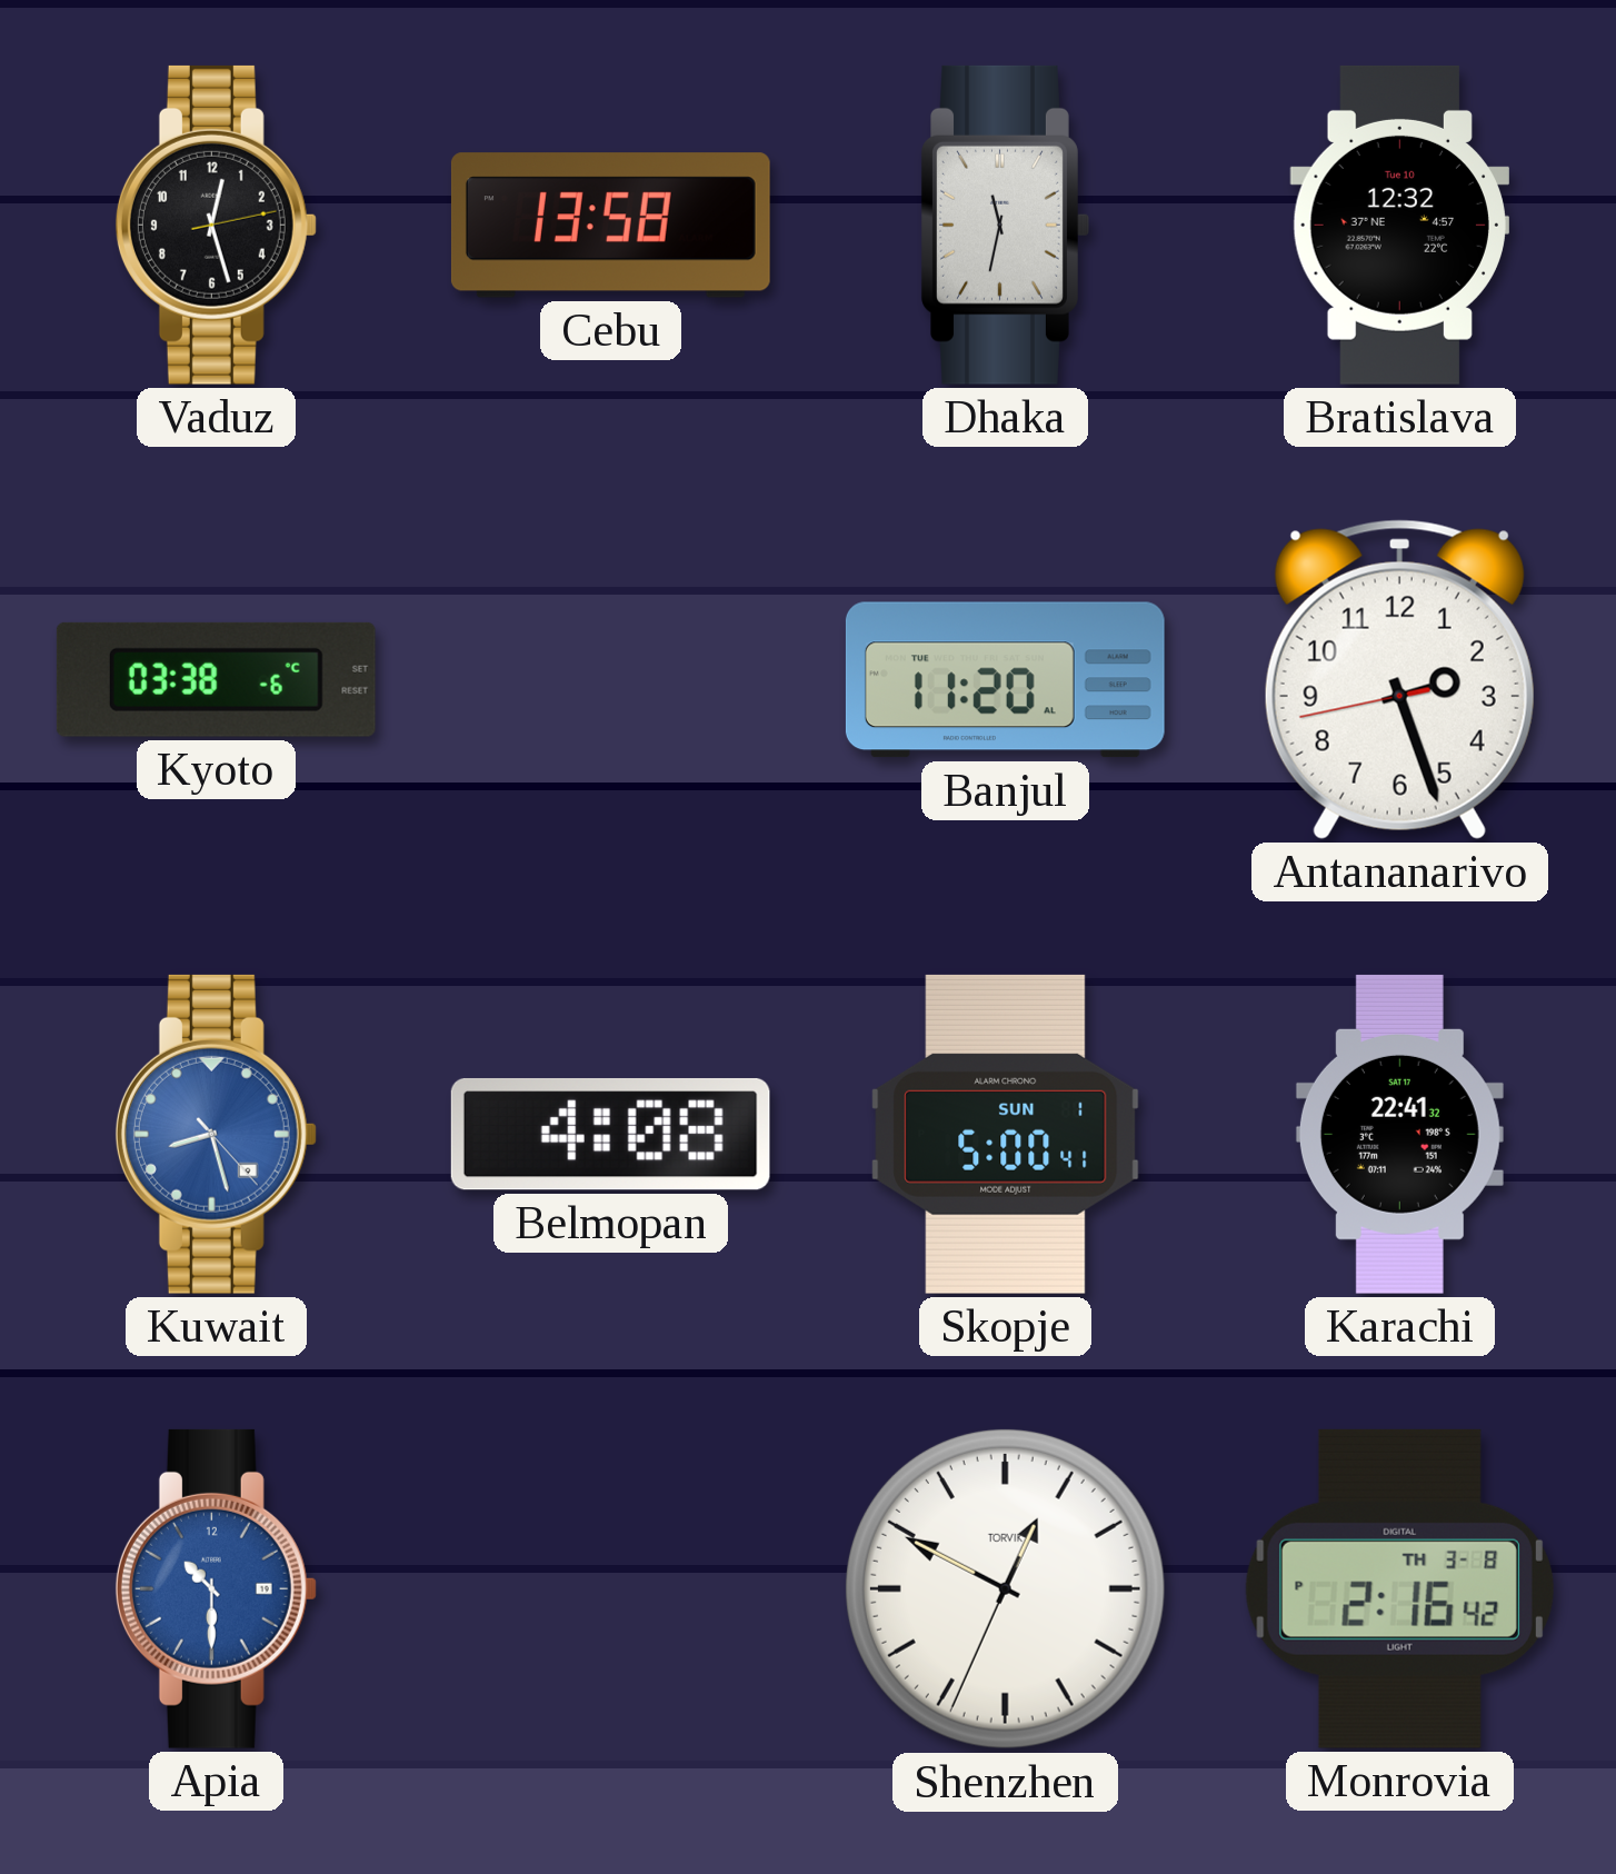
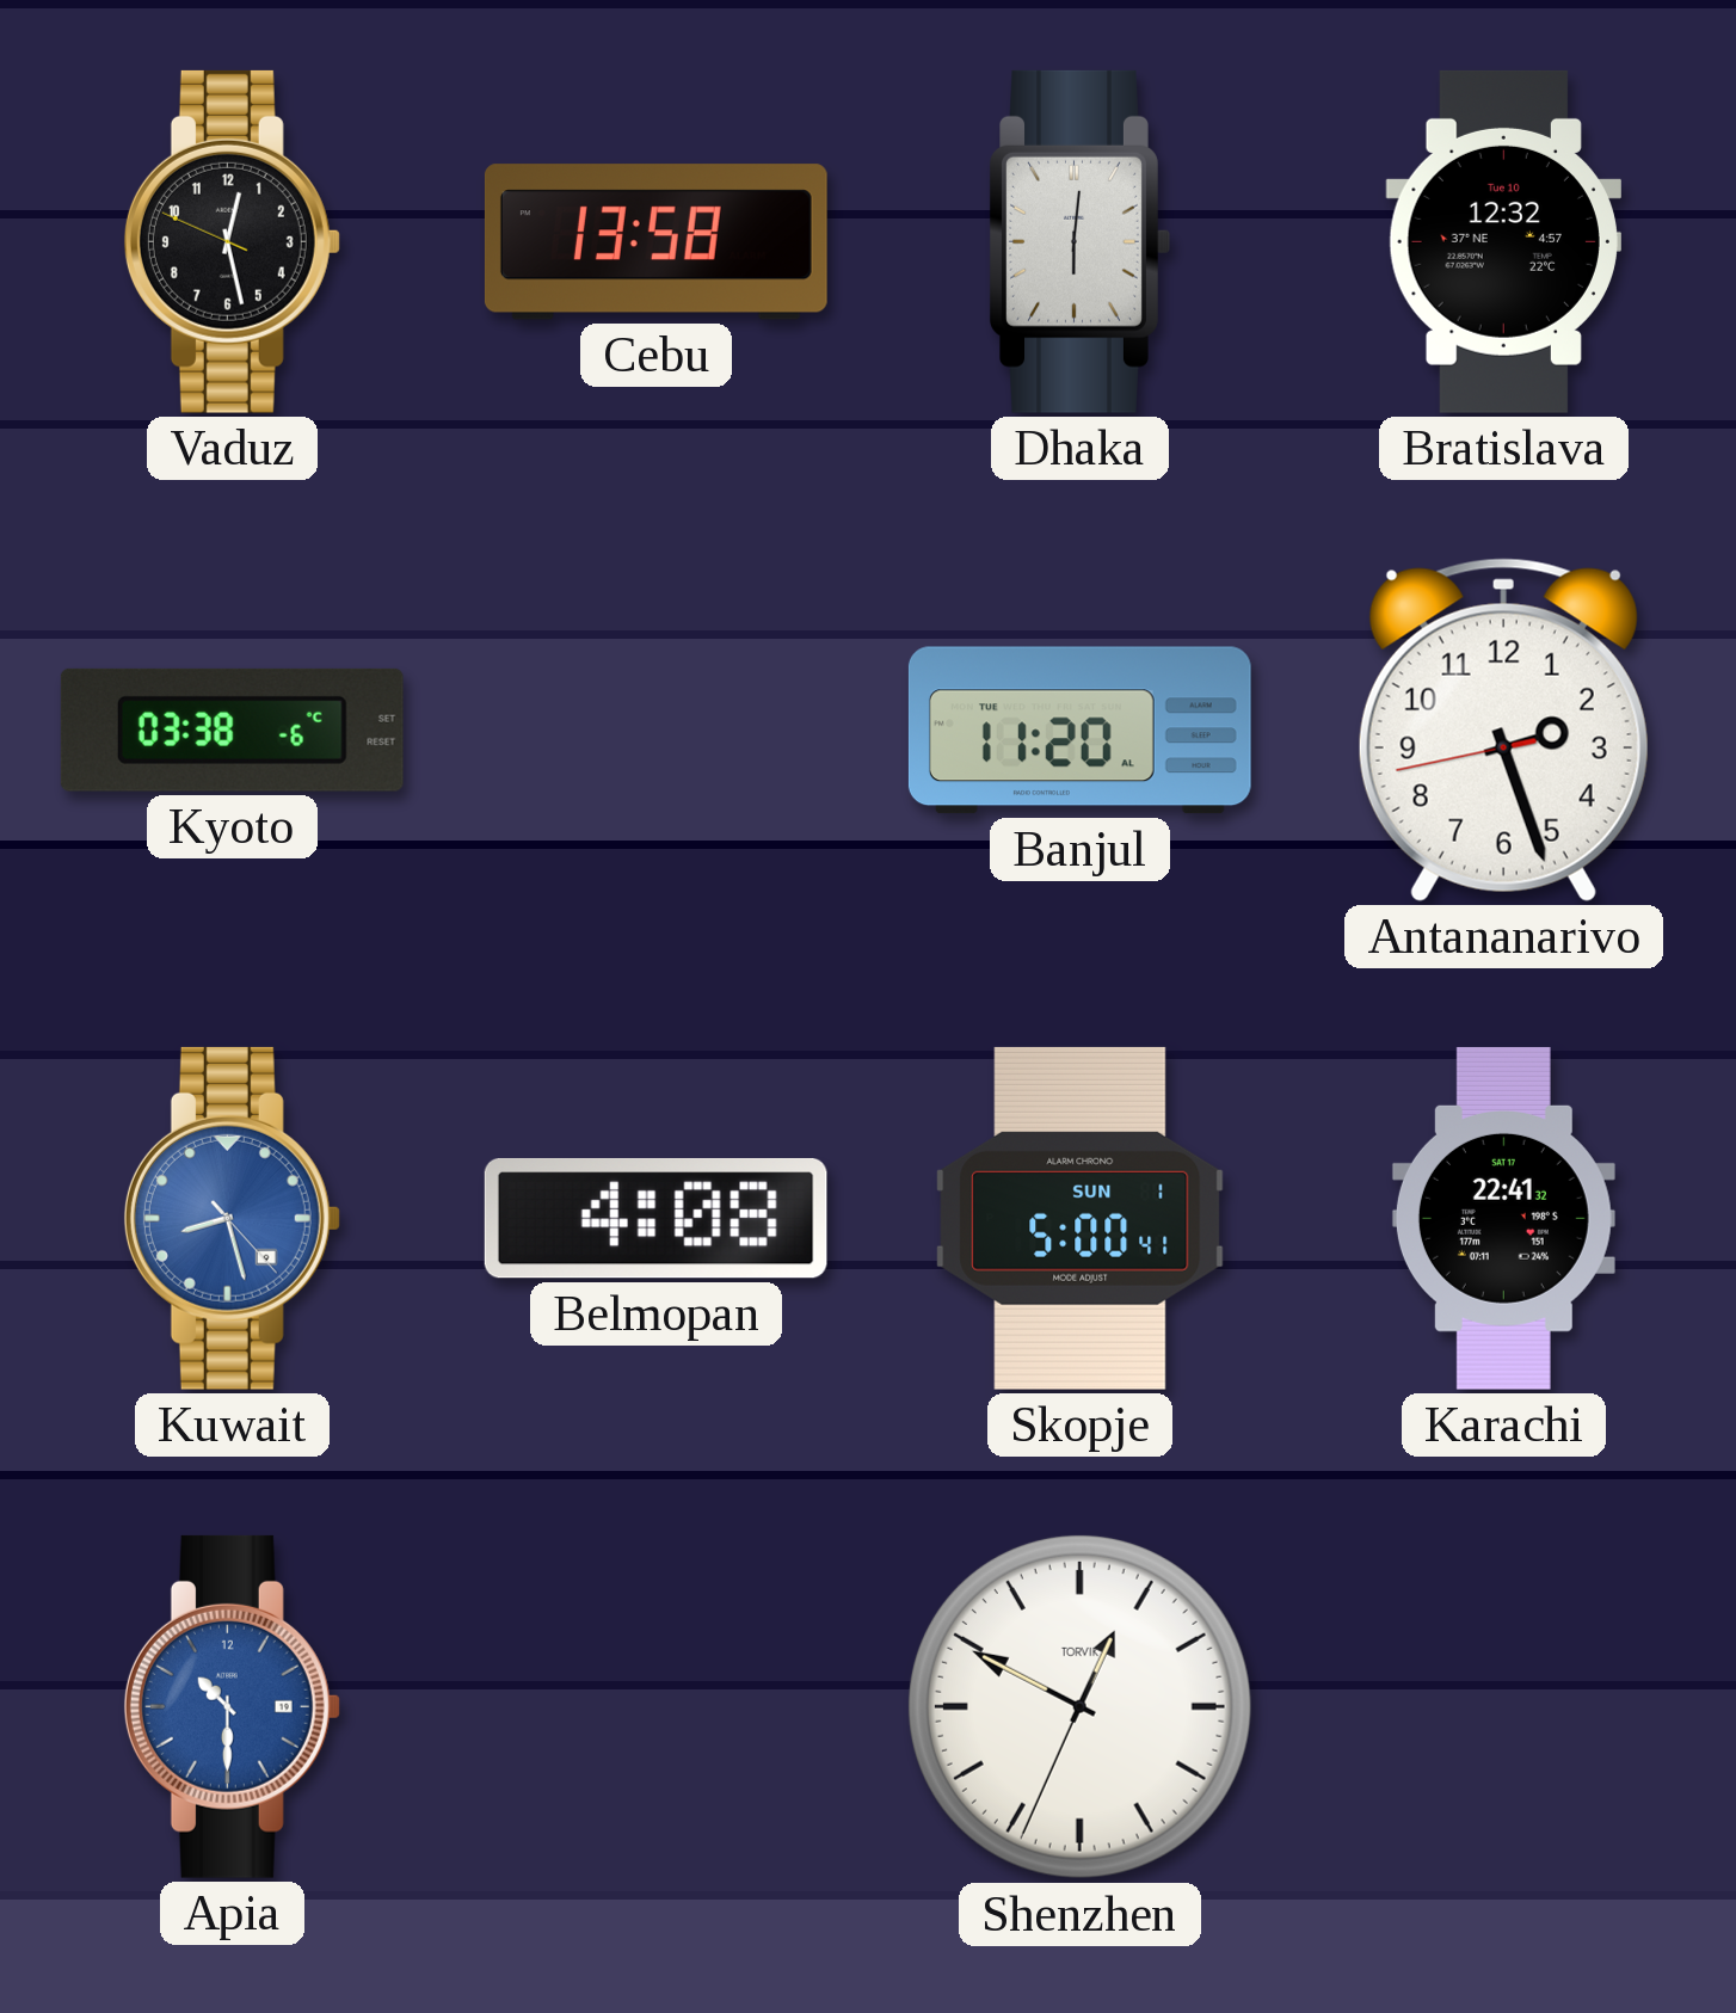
Vaduz: 12:27:13 -> 12:27:49 (232, 241)
Dhaka: 11:32 -> 6:01 (1079, 241)
Monrovia: 2:16 -> none (1399, 1588)
